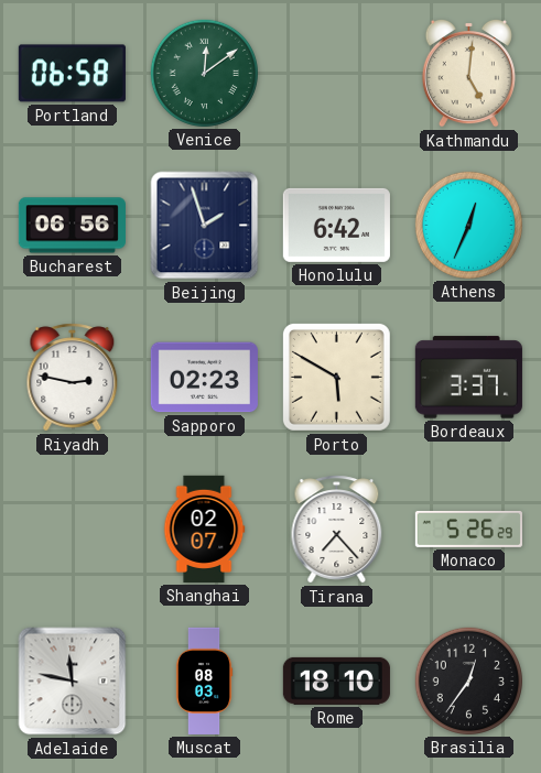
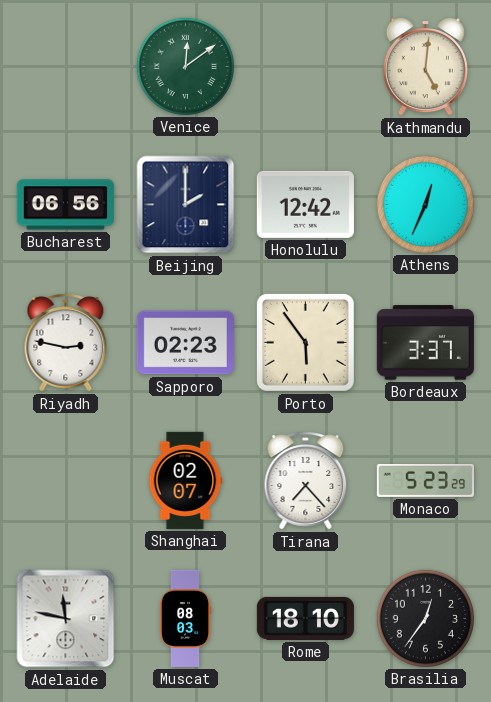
Portland: 06:58 -> none (72, 74)
Beijing: 1:57 -> 2:00 (186, 205)
Honolulu: 6:42 -> 12:42 (305, 204)
Porto: 5:50 -> 5:54 (305, 342)
Monaco: 5:26 -> 5:23 (425, 480)
